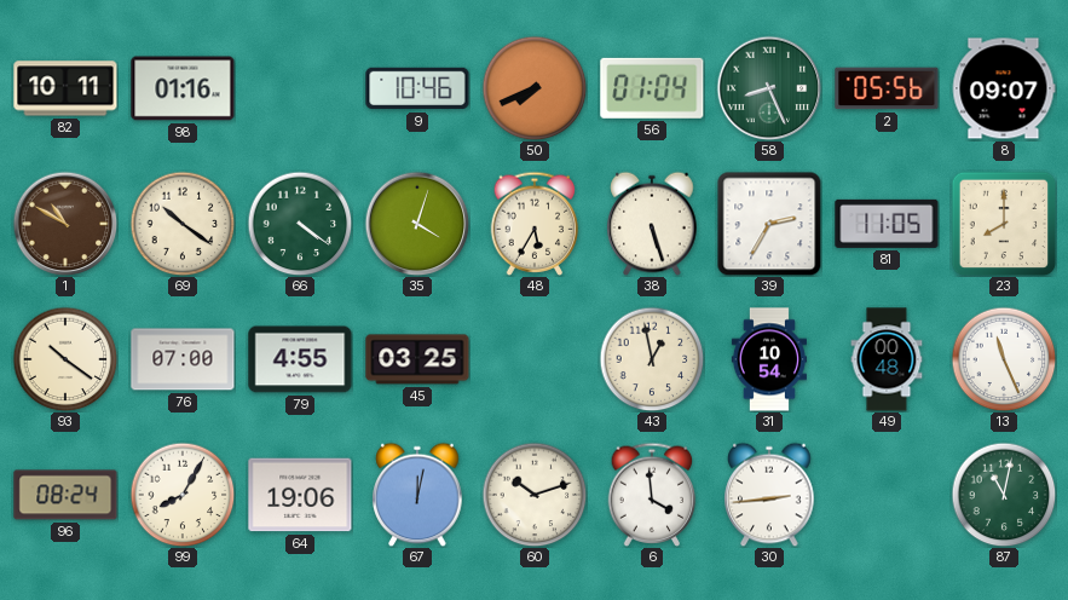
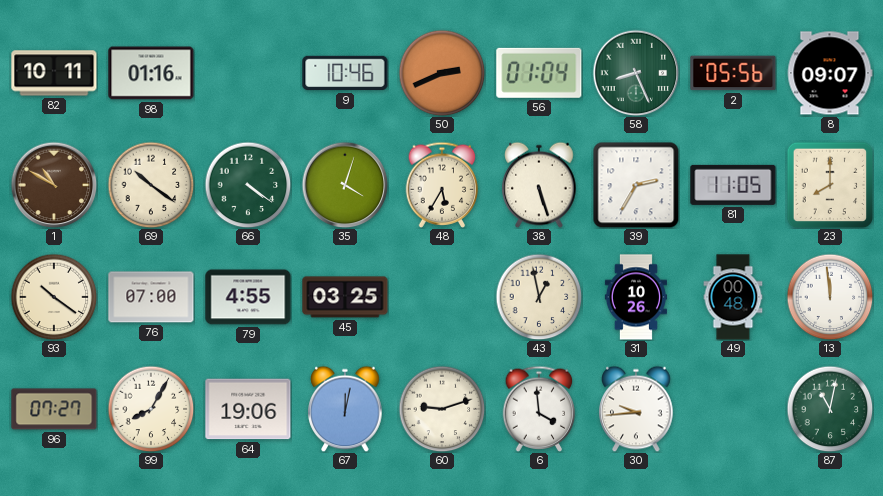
50: 7:41 -> 2:41 (442, 73)
31: 10:54 -> 10:26 (636, 297)
13: 11:26 -> 11:59 (830, 297)
96: 08:24 -> 07:27 (54, 409)
60: 10:12 -> 9:12 (442, 409)
30: 2:44 -> 9:44 (636, 409)
